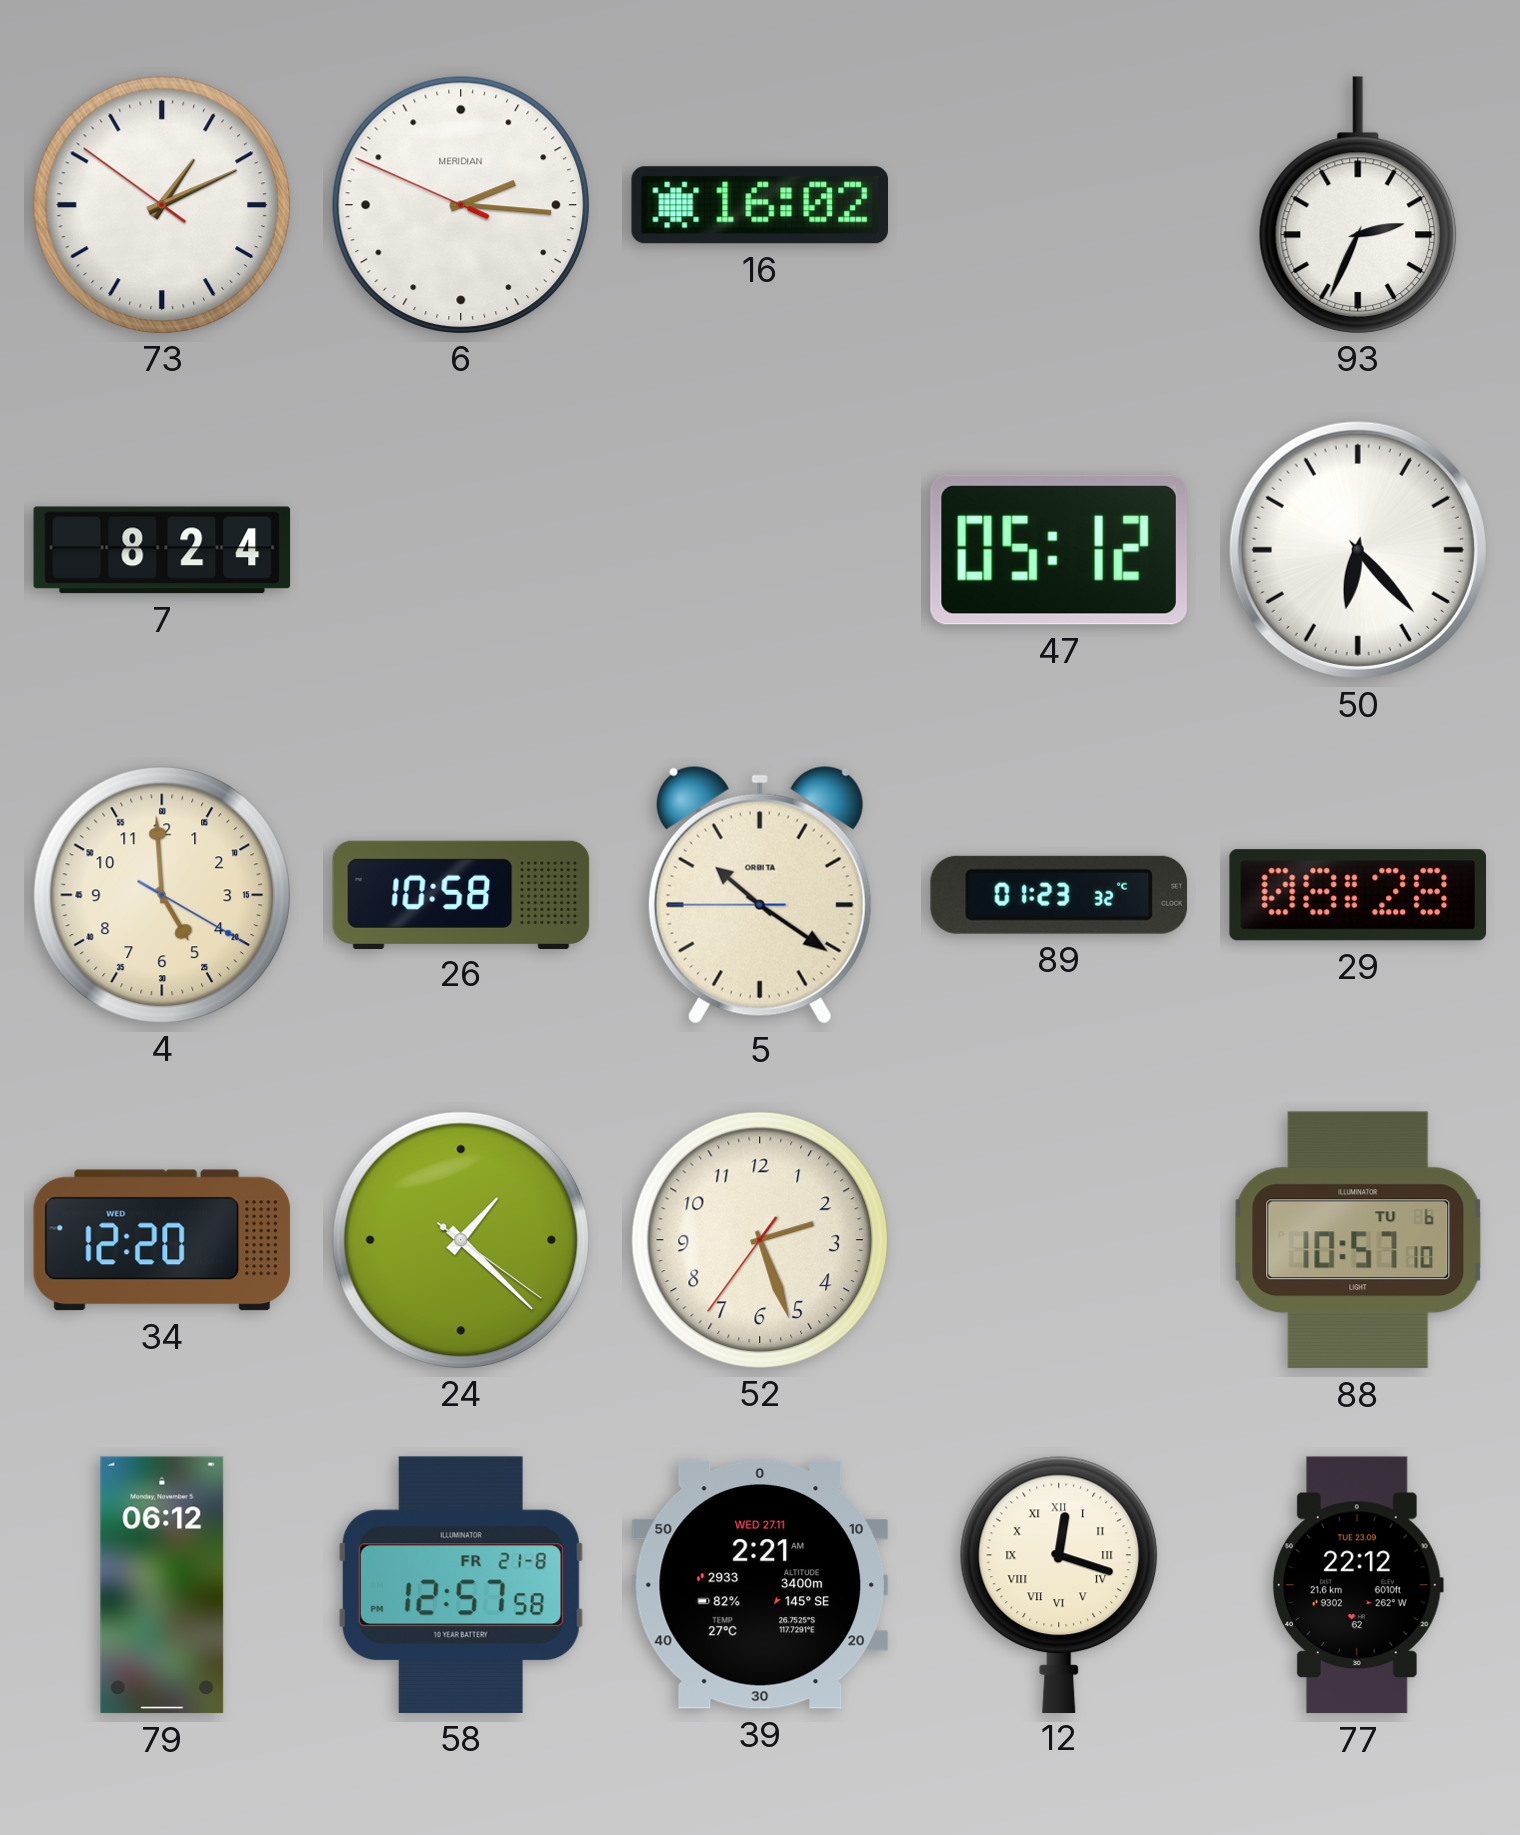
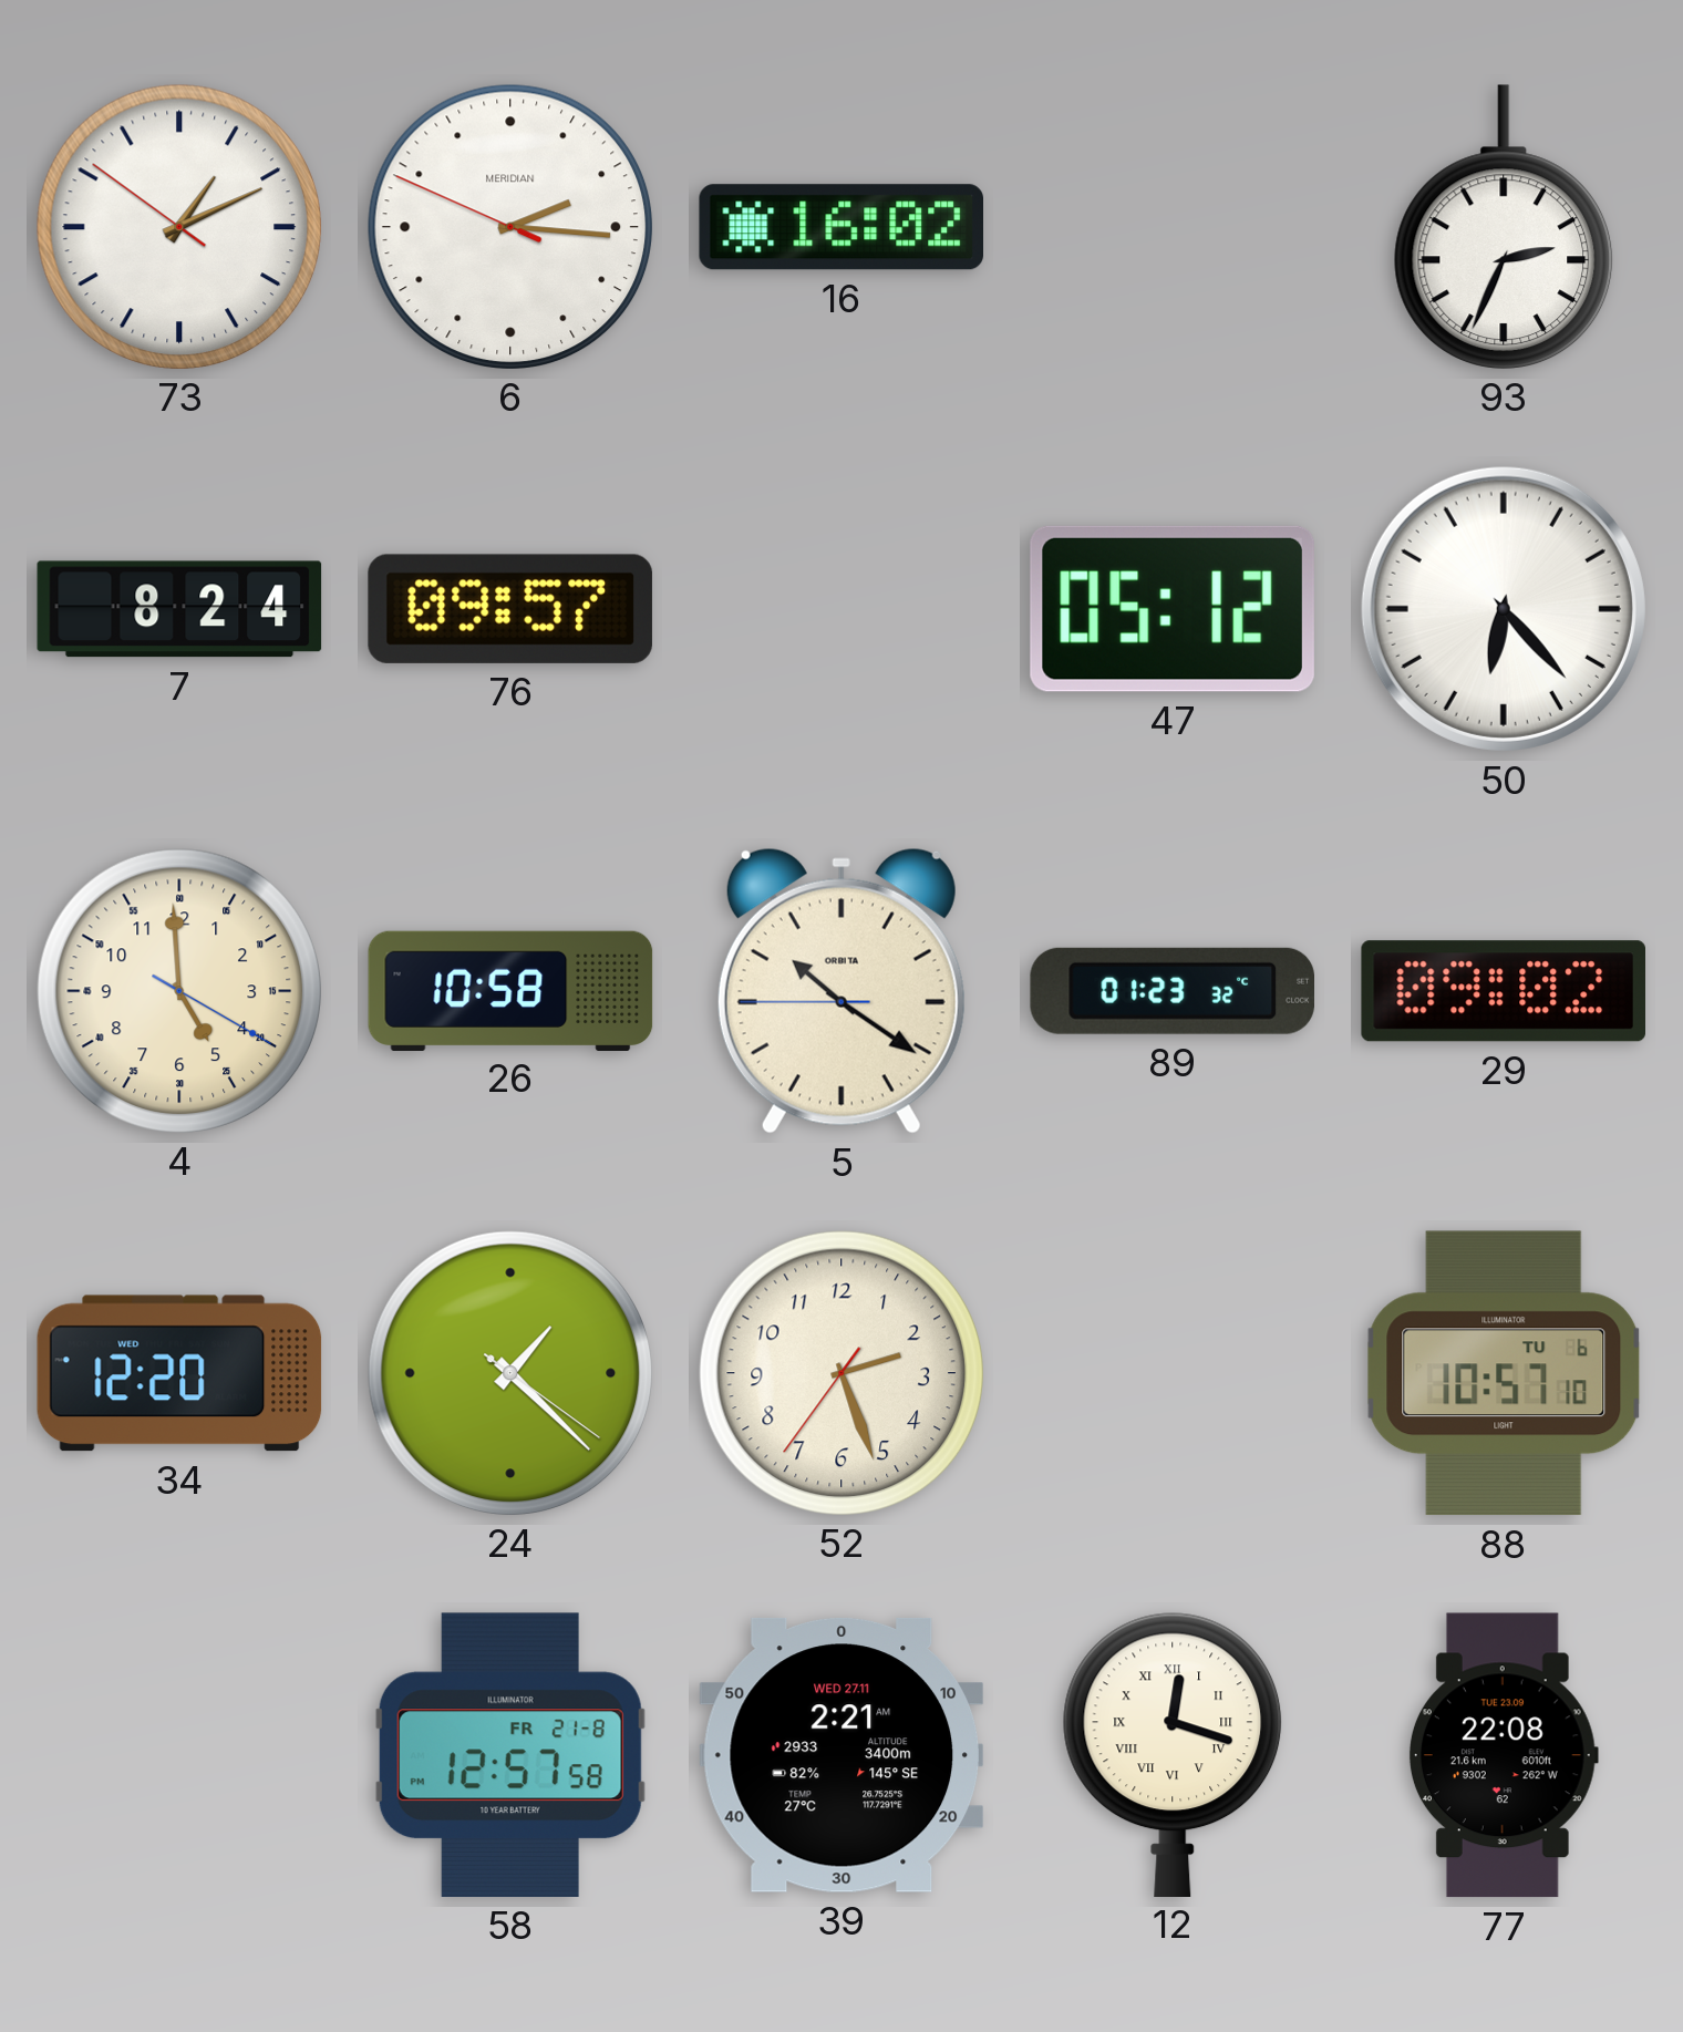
76: none -> 09:57 (510, 609)
29: 08:28 -> 09:02 (1503, 991)
79: 06:12 -> none (162, 1585)
77: 22:12 -> 22:08 (1504, 1755)
